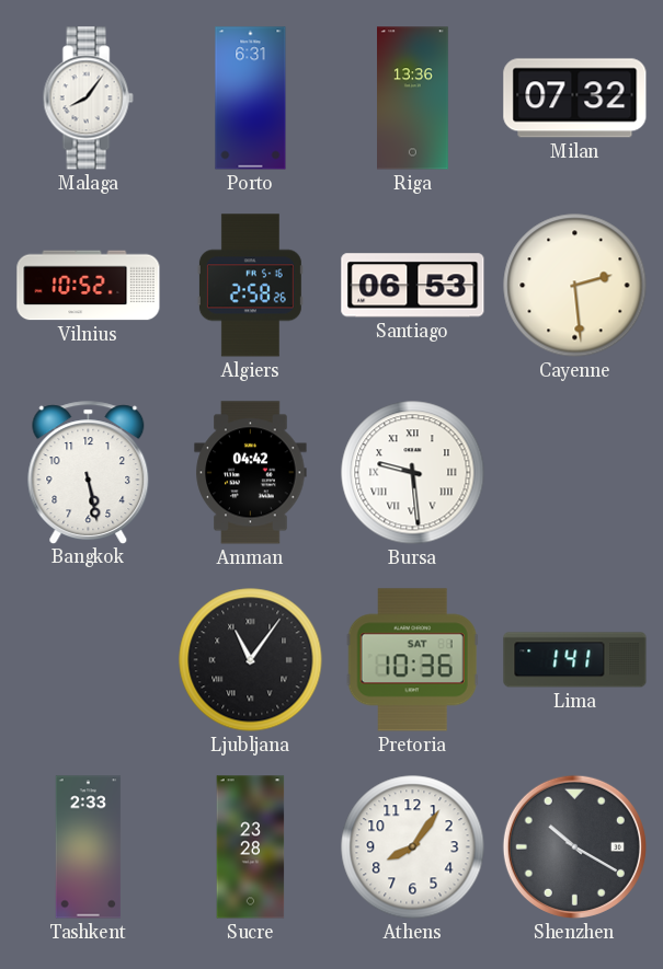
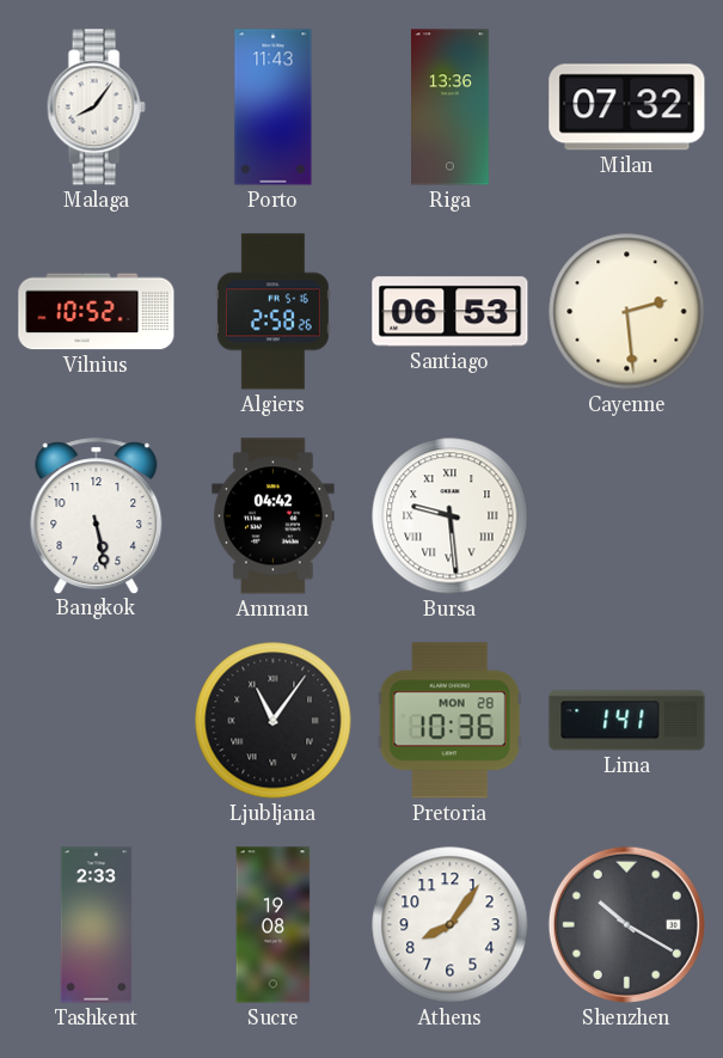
Porto: 6:31 -> 11:43 (274, 108)
Pretoria date: SAT 1 -> MON 28 (449, 721)
Sucre: 23:28 -> 19:08 (274, 925)
